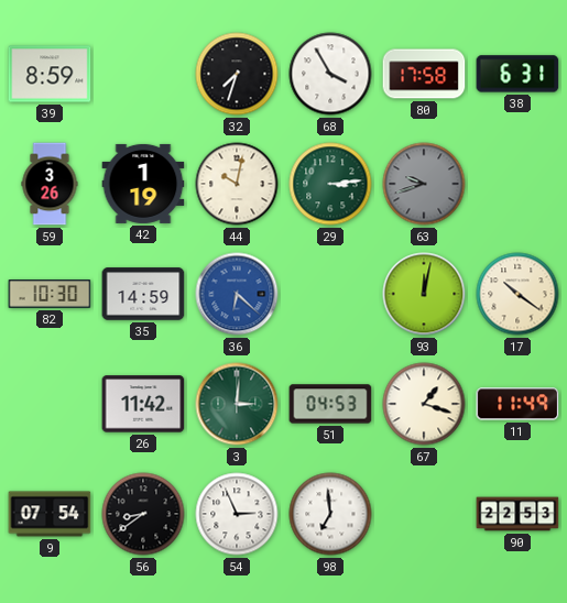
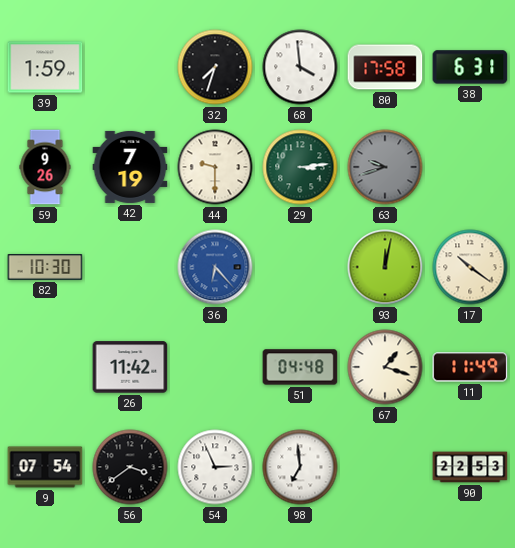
39: 8:59 -> 1:59 (45, 67)
68: 3:55 -> 3:59 (300, 67)
59: 3:26 -> 9:26 (45, 167)
42: 1:19 -> 7:19 (130, 167)
44: 10:02 -> 9:30 (215, 167)
35: 14:59 -> none (143, 294)
36: 6:22 -> 6:23 (215, 267)
3: 3:01 -> none (237, 404)
51: 04:53 -> 04:48 (300, 367)
56: 8:39 -> 3:39 (130, 467)
